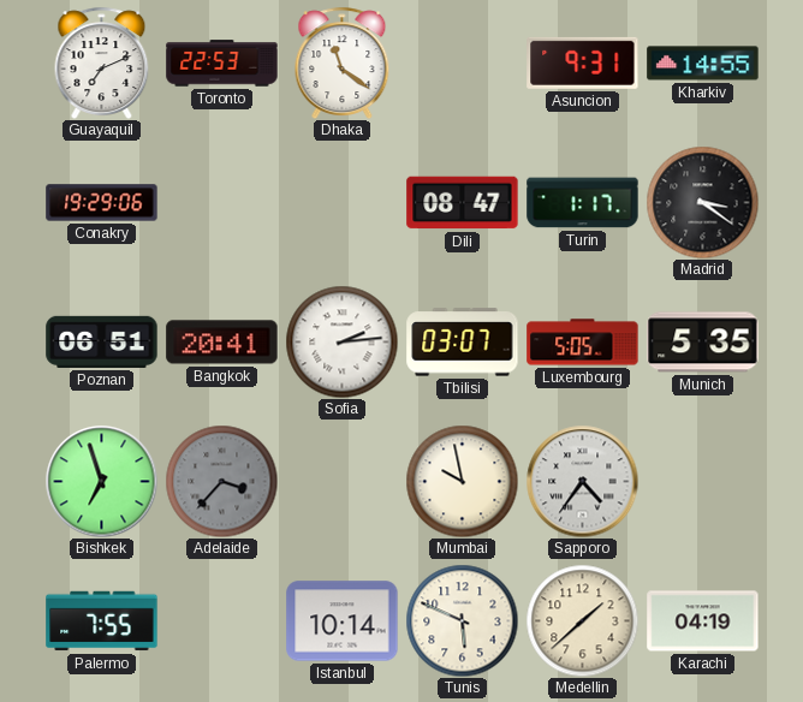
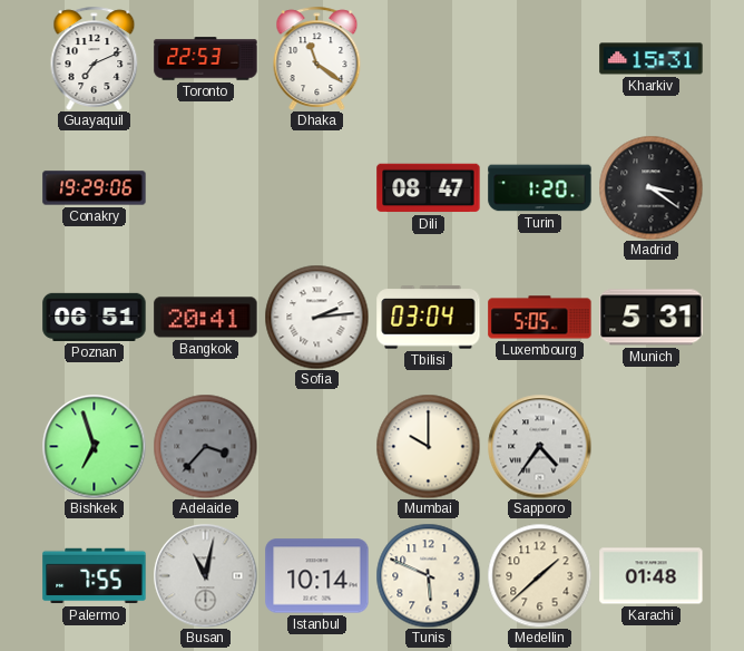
Asuncion: 9:31 -> none (583, 63)
Kharkiv: 14:55 -> 15:31 (652, 59)
Turin: 1:17 -> 1:20 (540, 188)
Tbilisi: 03:07 -> 03:04 (429, 318)
Munich: 5:35 -> 5:31 (652, 318)
Mumbai: 9:58 -> 10:00 (428, 446)
Busan: none -> 11:02 (205, 575)
Karachi: 04:19 -> 01:48 (652, 576)
